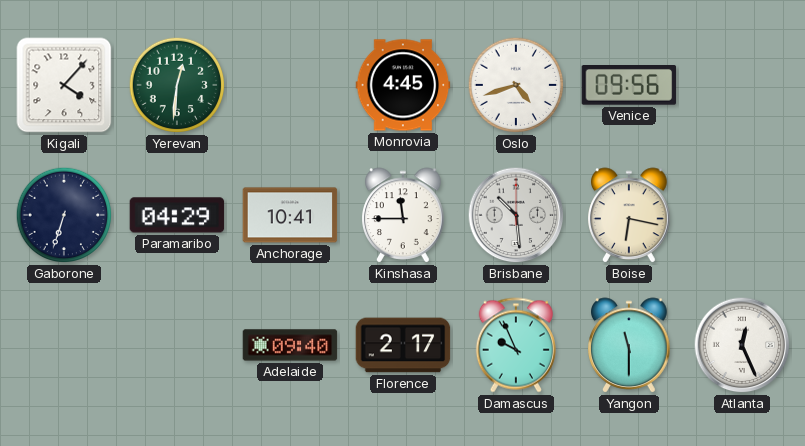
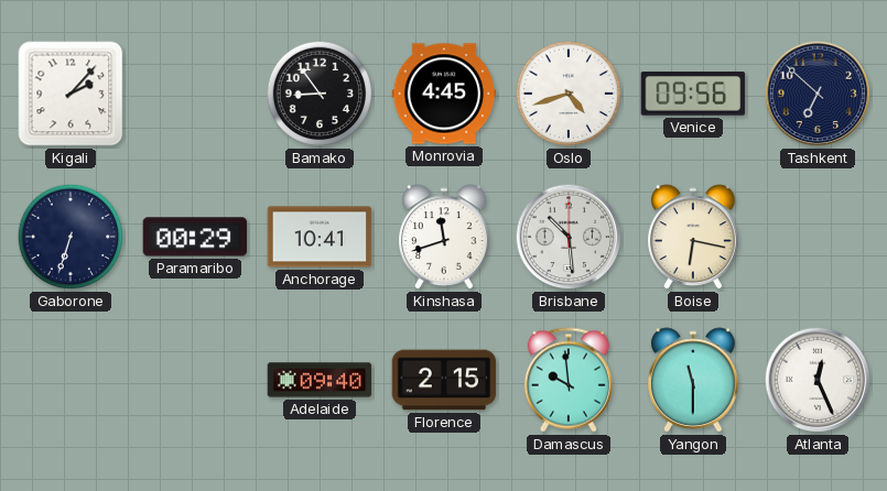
Kigali: 4:07 -> 2:07 (71, 94)
Yerevan: 12:31 -> none (177, 85)
Bamako: none -> 8:54 (320, 94)
Tashkent: none -> 6:52 (818, 94)
Paramaribo: 04:29 -> 00:29 (195, 237)
Kinshasa: 11:45 -> 11:42 (444, 237)
Florence: 2:17 -> 2:15 (444, 380)
Damascus: 9:56 -> 9:59 (569, 380)
